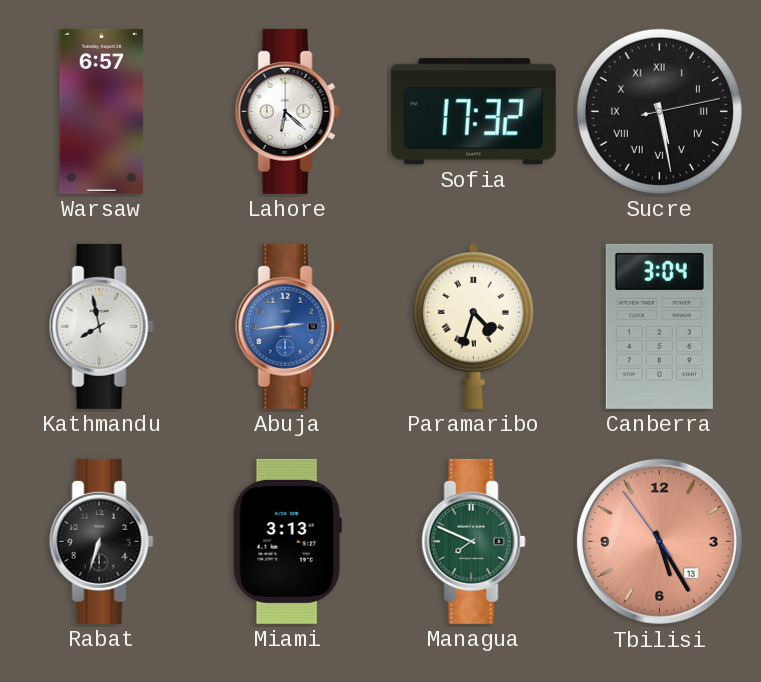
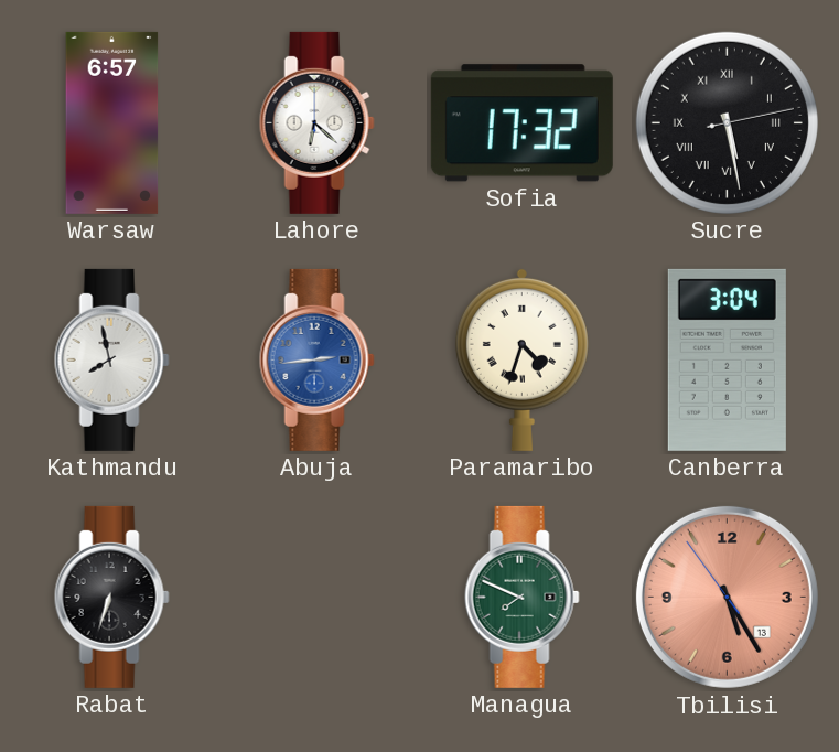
Miami: 3:13 -> none (287, 541)
